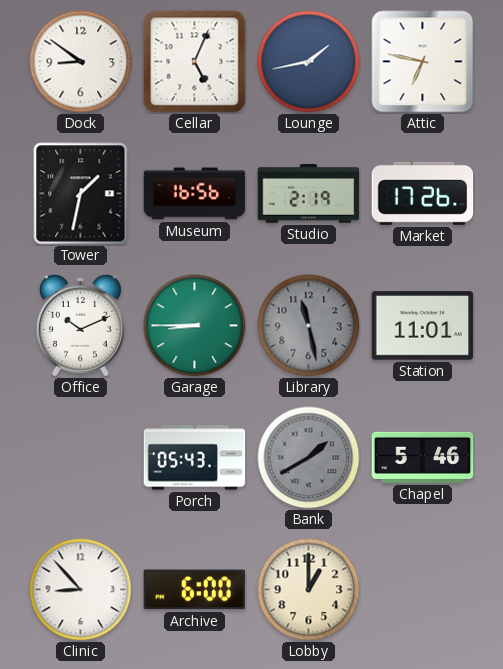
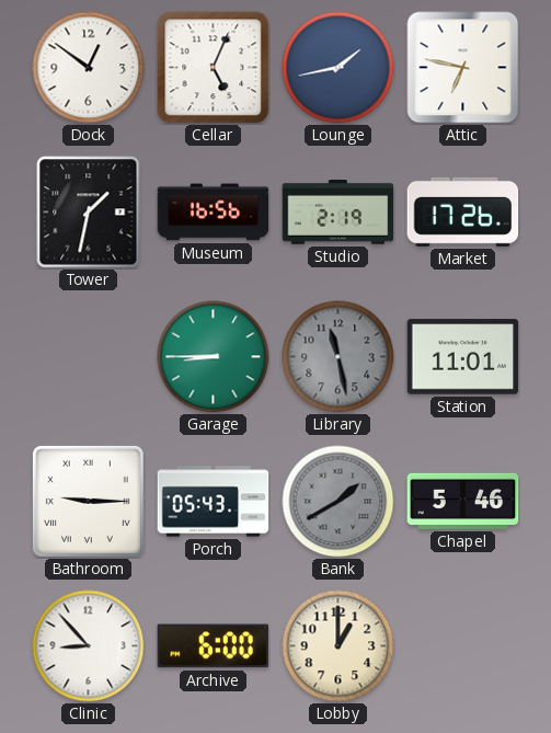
Dock: 8:51 -> 12:51 (89, 68)
Office: 10:11 -> none (80, 325)
Bathroom: none -> 9:15 (88, 501)
